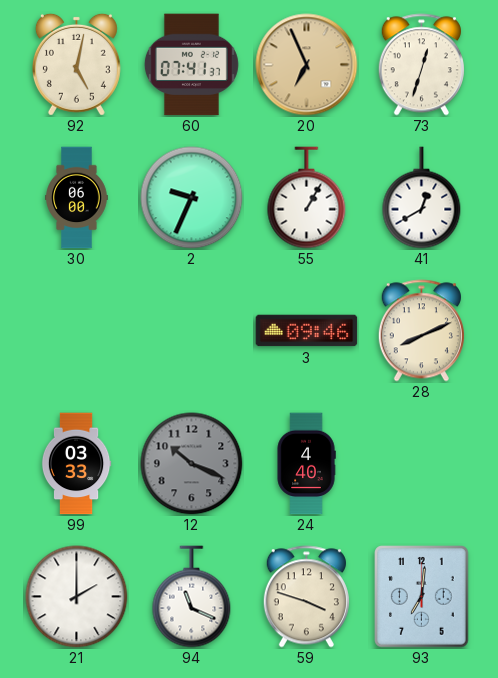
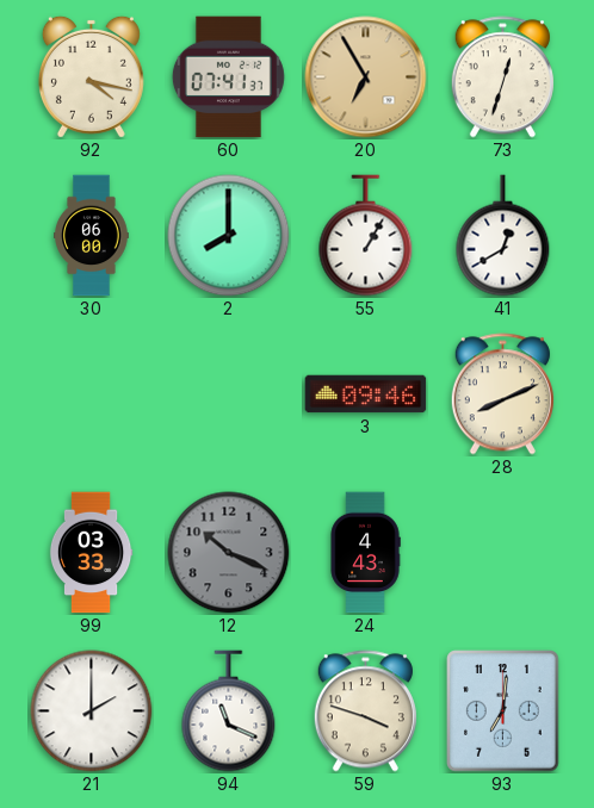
92: 5:02 -> 4:17 (91, 76)
20: 6:56 -> 6:55 (366, 77)
2: 9:34 -> 8:00 (229, 236)
24: 4:40 -> 4:43 (365, 553)
